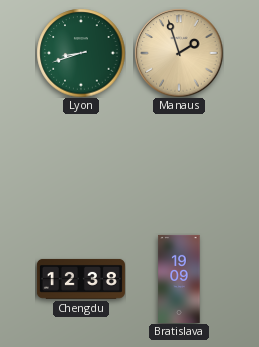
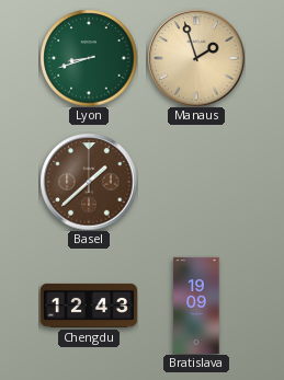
Basel: none -> 1:38 (89, 182)
Chengdu: 12:38 -> 12:43 (89, 306)
